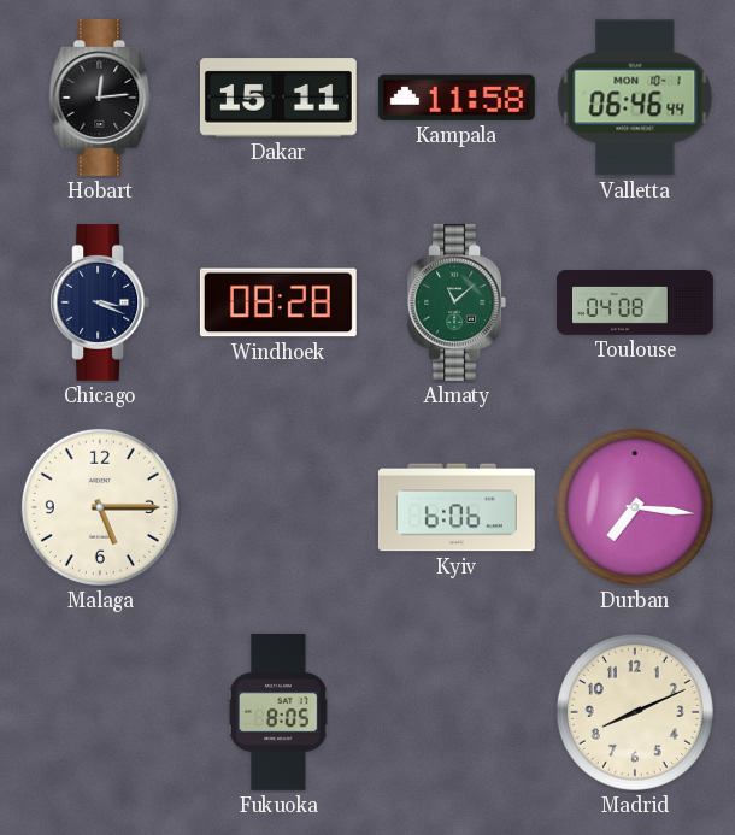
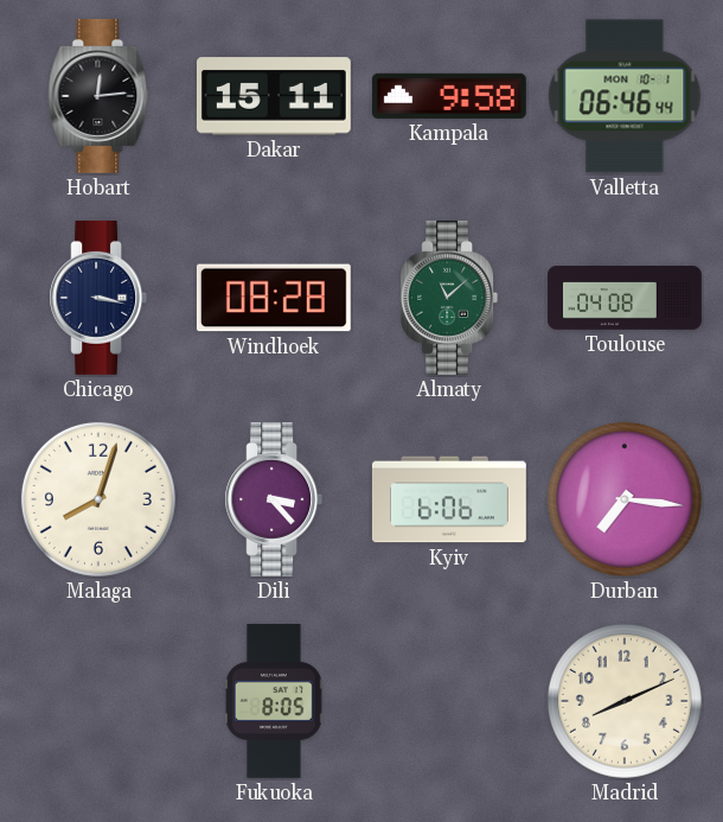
Kampala: 11:58 -> 9:58 (449, 96)
Chicago: 3:19 -> 3:17 (98, 298)
Malaga: 5:15 -> 8:03 (98, 499)
Dili: none -> 3:23 (274, 499)
